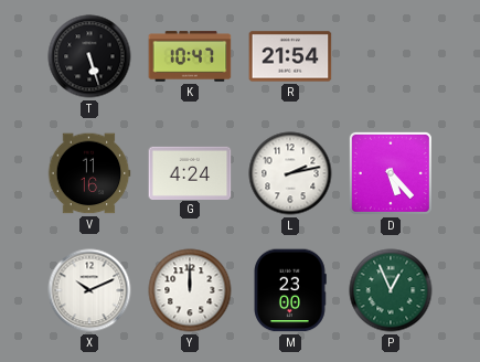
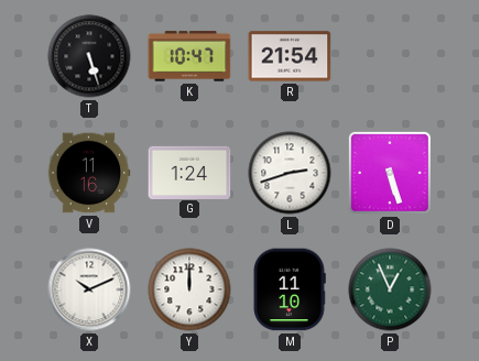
G: 4:24 -> 1:24 (189, 172)
L: 2:13 -> 2:42 (290, 173)
D: 5:23 -> 5:27 (390, 173)
M: 23:00 -> 11:10 (290, 289)
